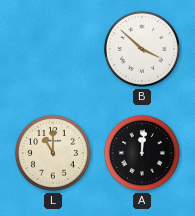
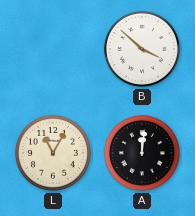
L: 11:00 -> 11:05 (53, 153)
